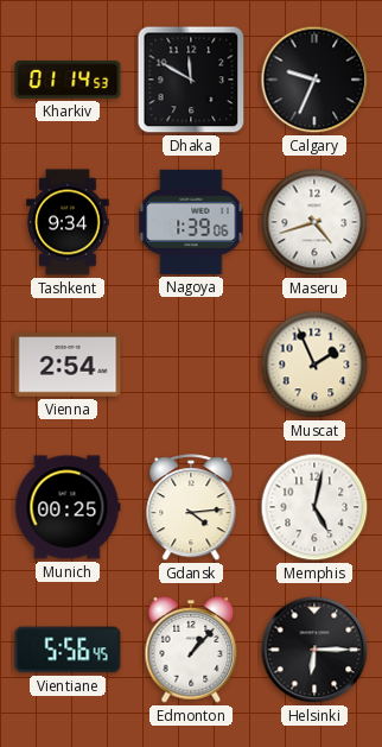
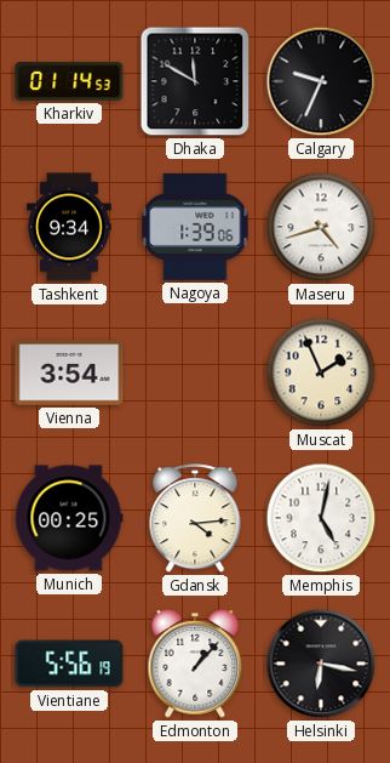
Vienna: 2:54 -> 3:54 (69, 372)
Vientiane: 5:56:45 -> 5:56:19 (69, 664)
Helsinki: 6:15 -> 6:17 (321, 664)
